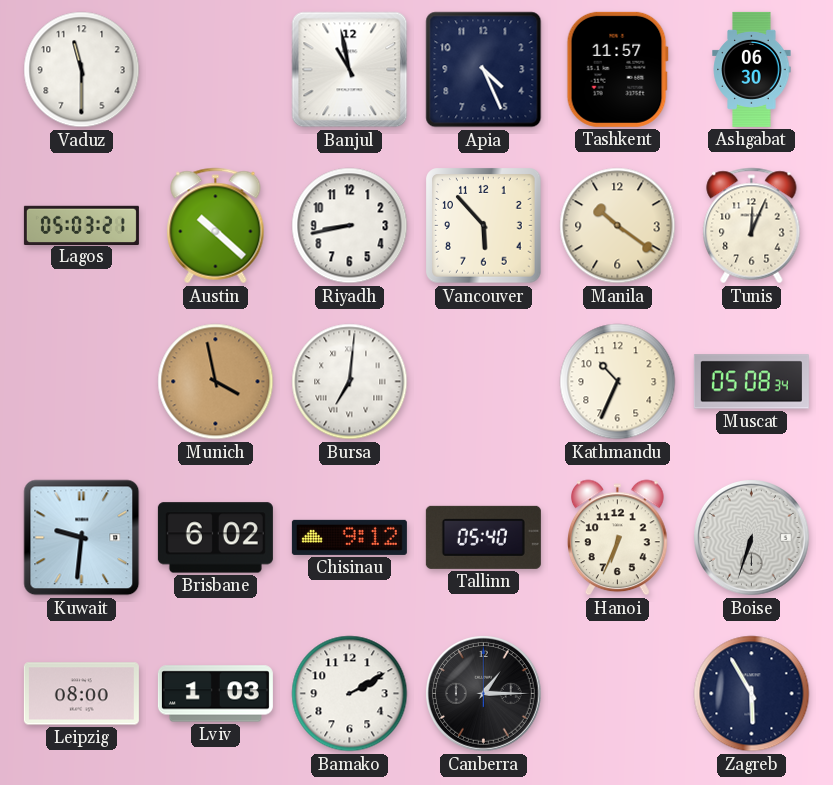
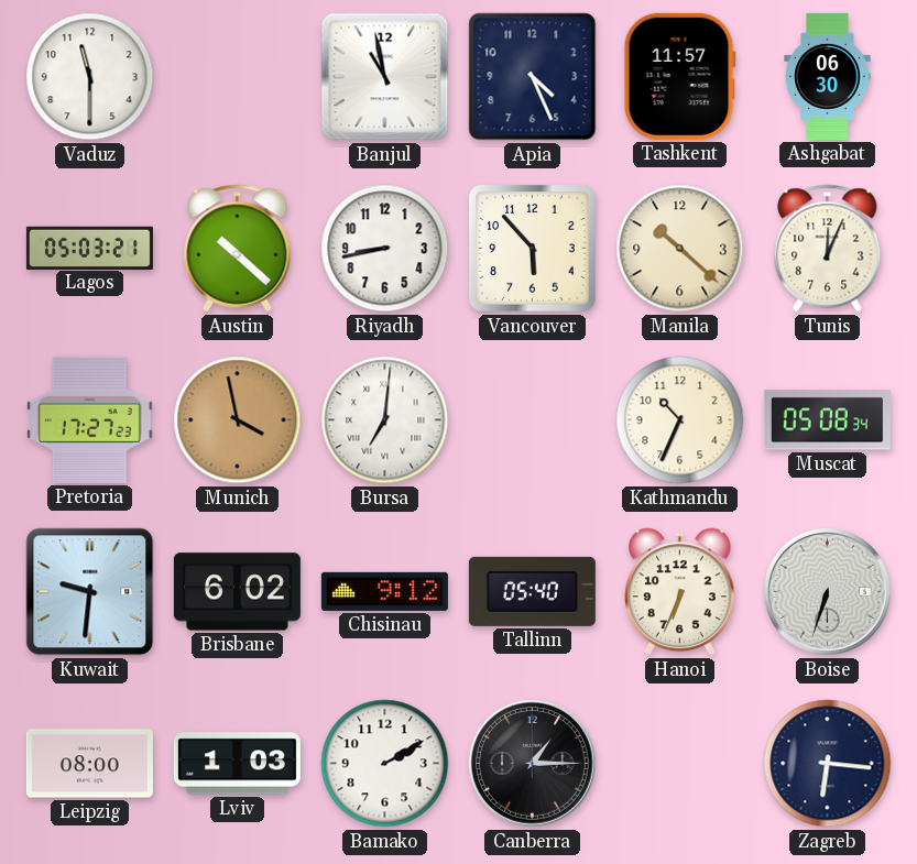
Manila: 10:21 -> 10:22 (680, 249)
Pretoria: none -> 17:27 (90, 419)
Zagreb: 5:55 -> 6:16 (828, 764)
